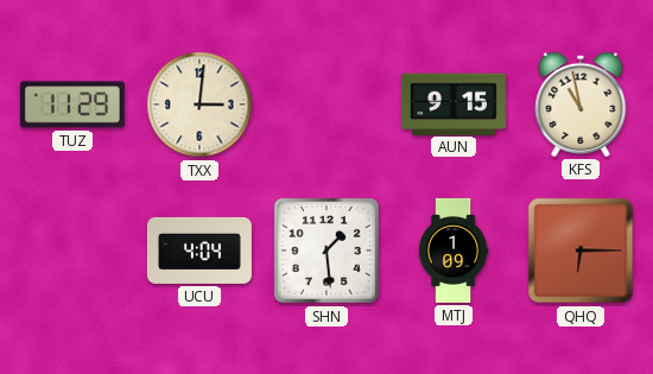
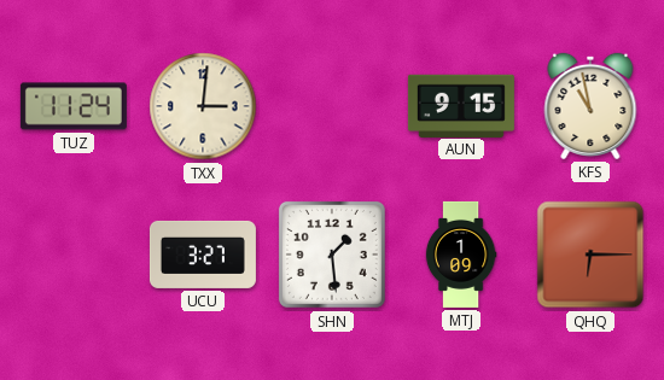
TUZ: 11:29 -> 11:24 (74, 106)
UCU: 4:04 -> 3:27 (203, 255)
